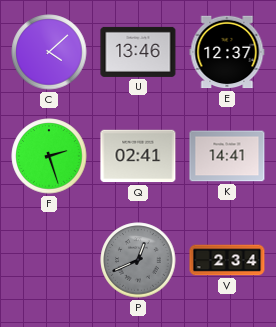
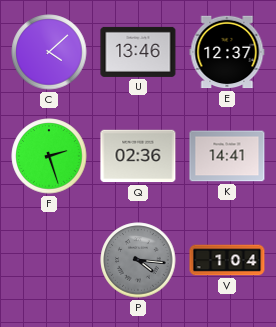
Q: 02:41 -> 02:36 (138, 156)
P: 12:41 -> 4:16 (138, 260)
V: 2:34 -> 1:04 (227, 260)
